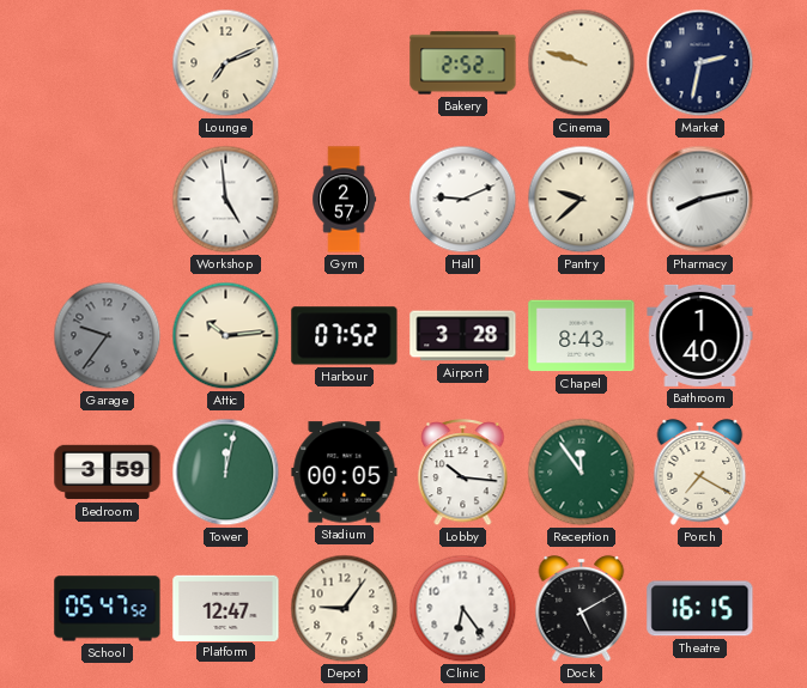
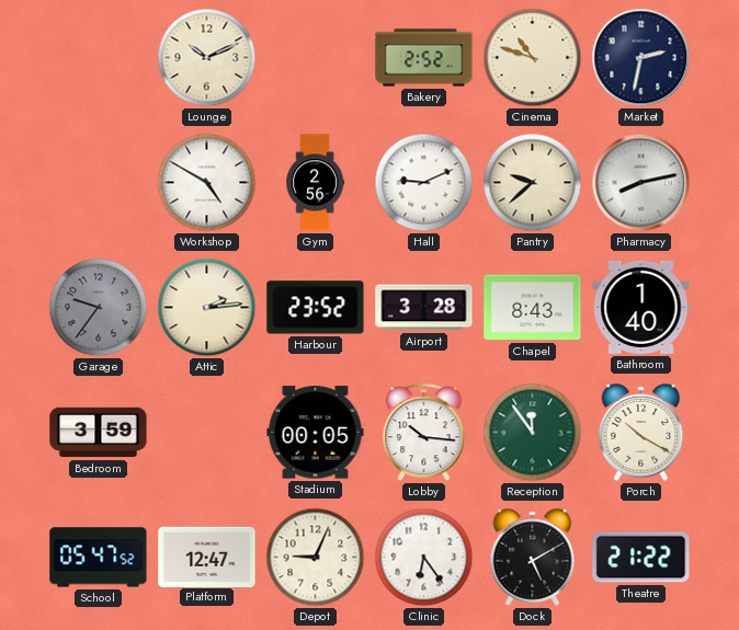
Lounge: 7:11 -> 10:11 (207, 58)
Cinema: 9:48 -> 10:48 (533, 58)
Workshop: 4:59 -> 4:50 (207, 183)
Gym: 2:57 -> 2:56 (316, 183)
Attic: 10:14 -> 2:14 (207, 308)
Harbour: 07:52 -> 23:52 (316, 308)
Tower: 12:02 -> none (226, 473)
Porch: 7:20 -> 10:20 (641, 433)
Depot: 9:06 -> 9:04 (316, 558)
Theatre: 16:15 -> 21:22 (641, 558)
